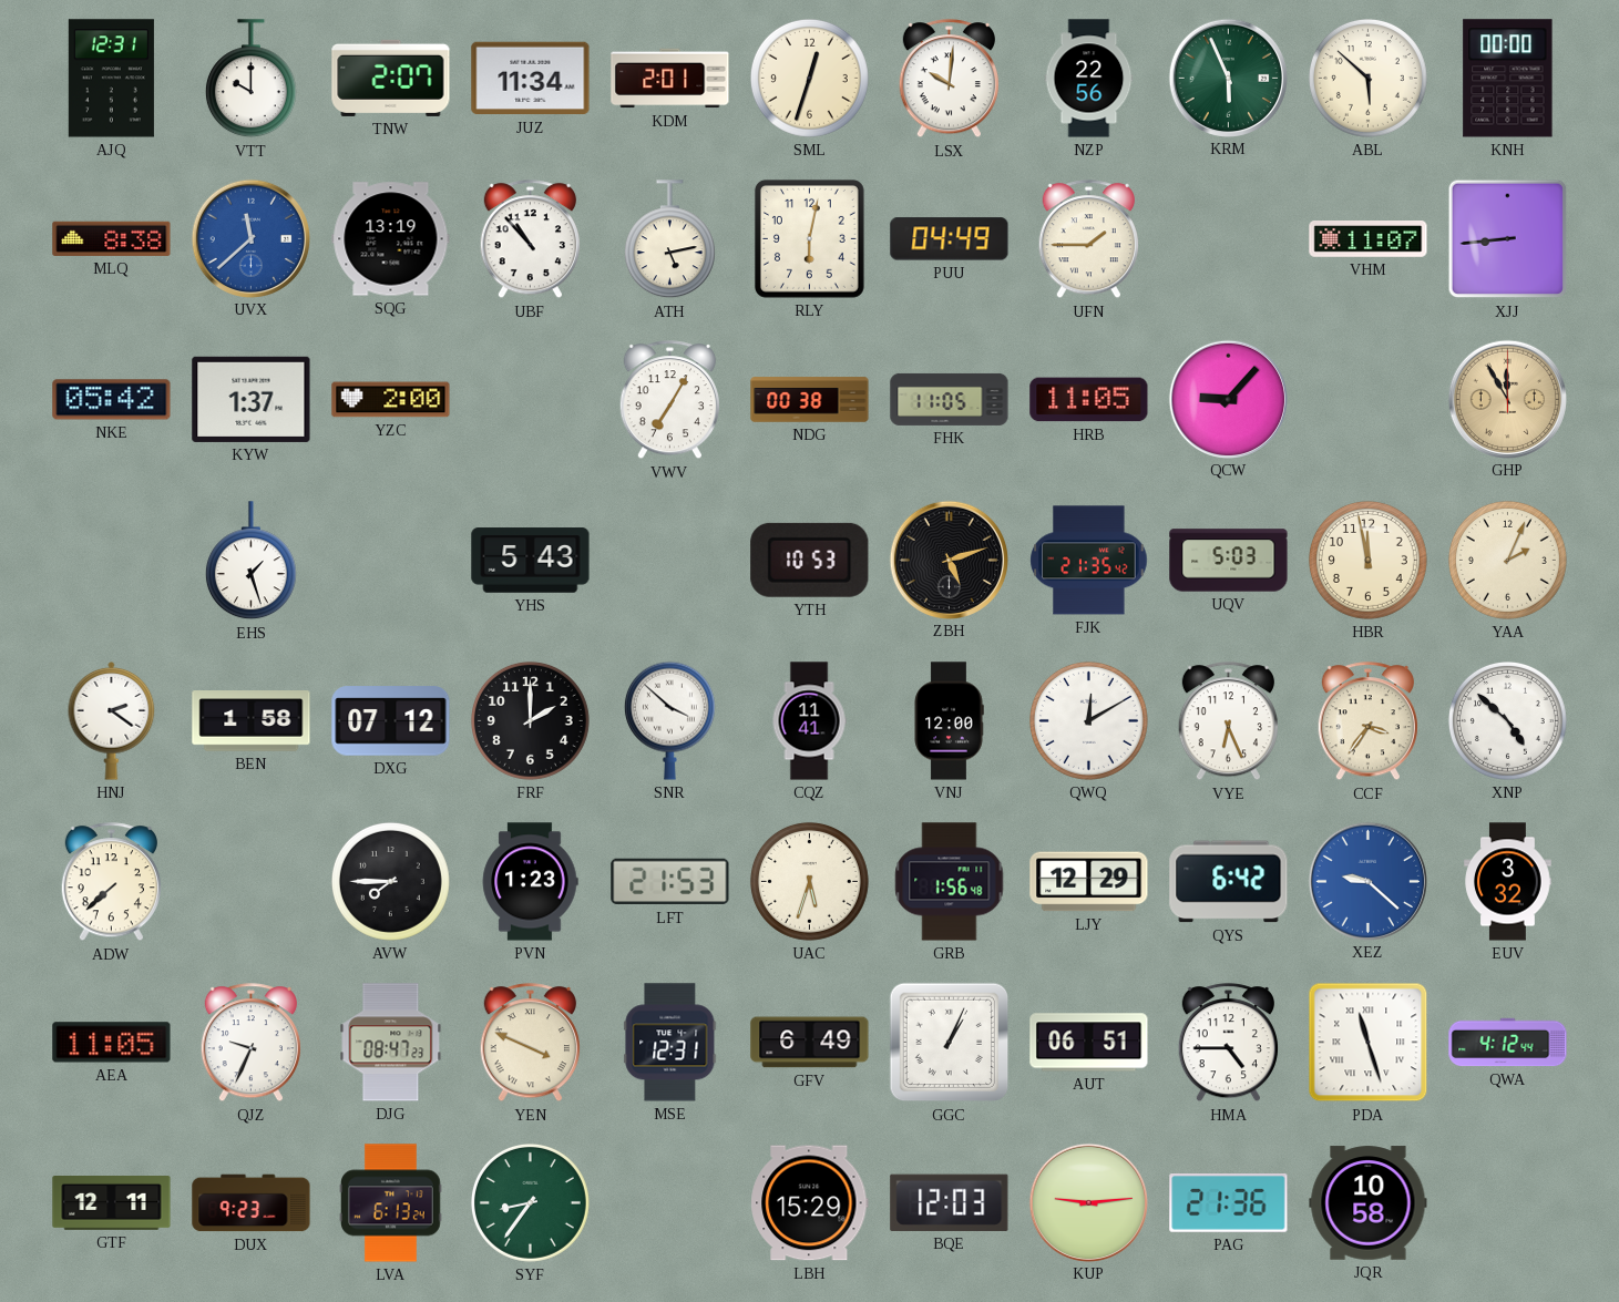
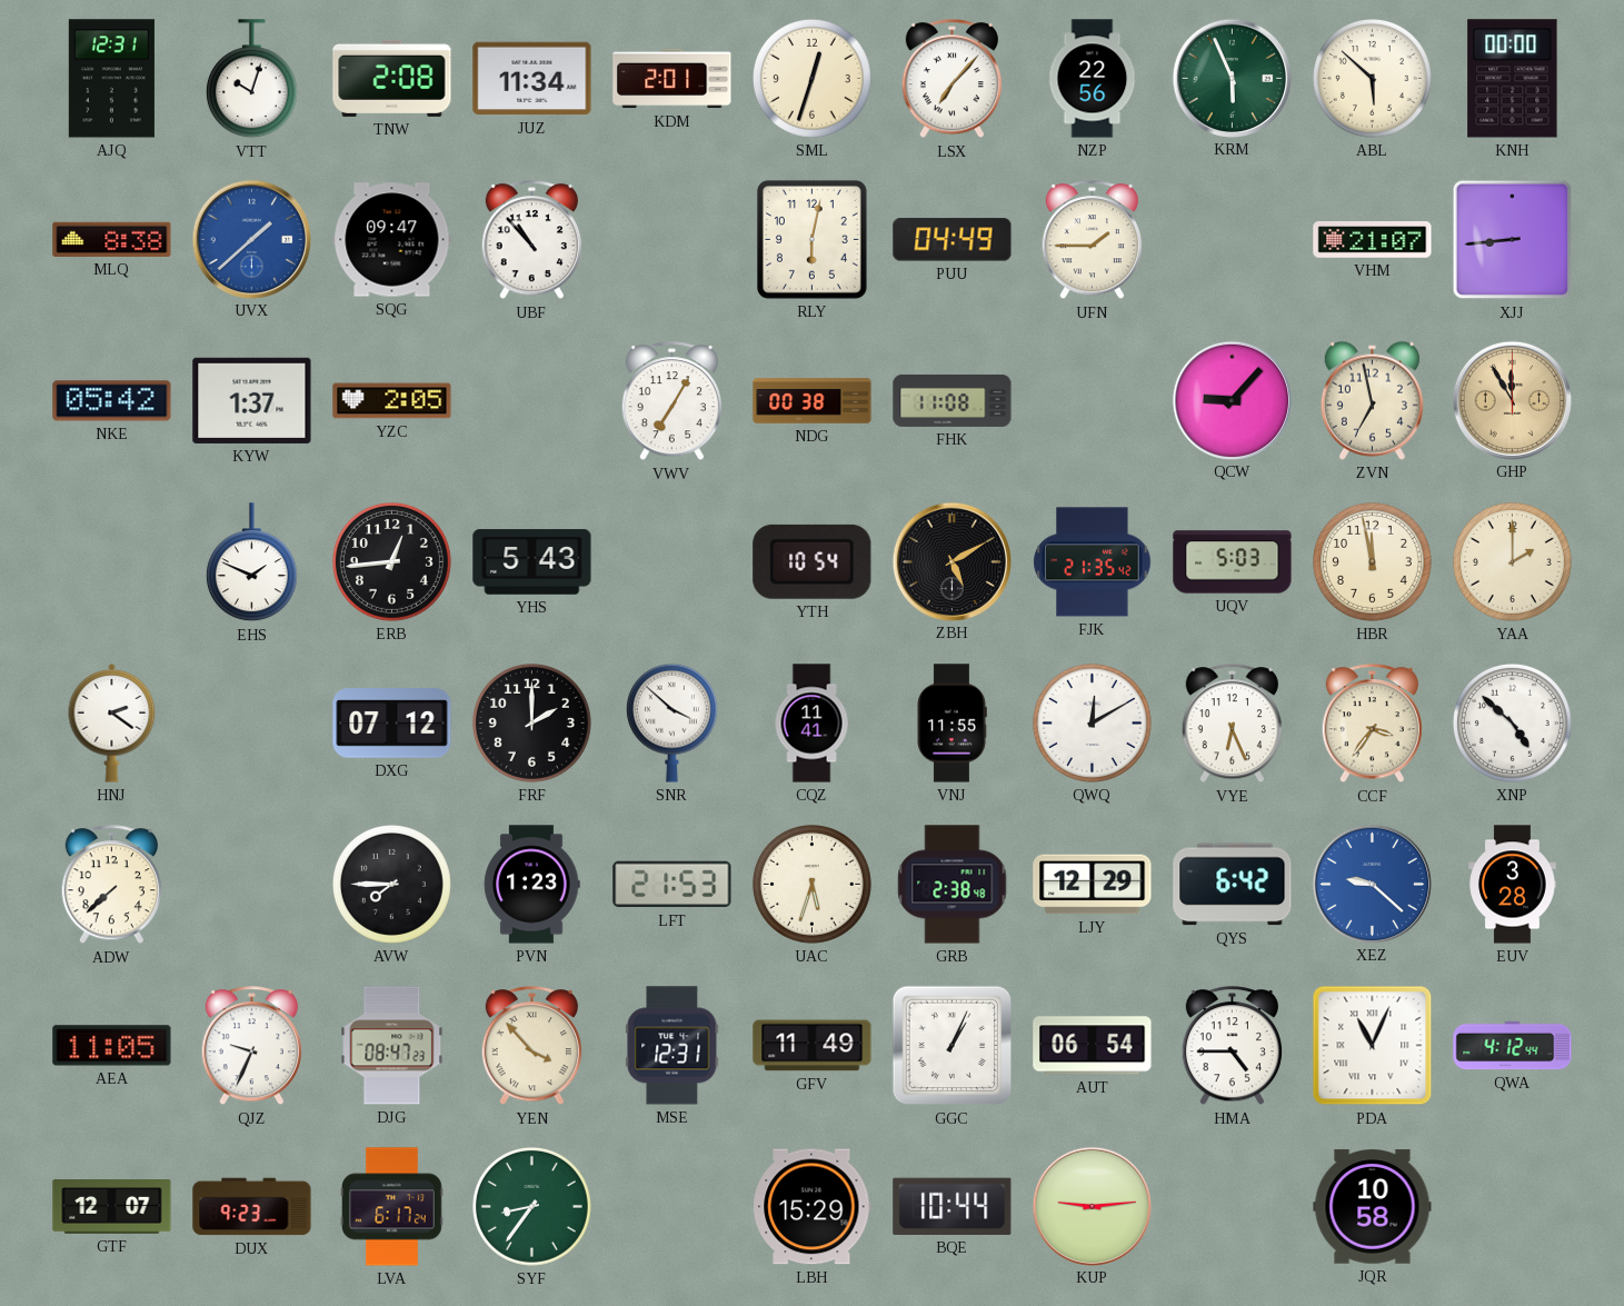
VTT: 10:00 -> 10:03 (251, 79)
TNW: 2:07 -> 2:08 (392, 78)
LSX: 10:01 -> 7:07 (952, 79)
UVX: 11:38 -> 1:38 (251, 239)
SQG: 13:19 -> 09:47 (392, 240)
ATH: 5:13 -> none (669, 239)
VHM: 11:07 -> 21:07 (1373, 240)
YZC: 2:00 -> 2:05 (392, 401)
FHK: 11:05 -> 11:08 (953, 400)
HRB: 11:05 -> none (1089, 400)
ZVN: none -> 6:58 (1372, 400)
EHS: 1:27 -> 1:49 (251, 562)
ERB: none -> 12:44 (391, 561)
YTH: 10:53 -> 10:54 (813, 561)
ZBH: 5:12 -> 5:10 (952, 561)
YAA: 2:04 -> 2:00 (1512, 561)
BEN: 1:58 -> none (252, 721)
VNJ: 12:00 -> 11:55 (952, 724)
GRB: 1:56 -> 2:38 (953, 885)
EUV: 3:32 -> 3:28 (1513, 885)
YEN: 3:49 -> 3:53 (531, 1046)
GFV: 6:49 -> 11:49 (813, 1046)
AUT: 06:51 -> 06:54 (1093, 1046)
PDA: 11:27 -> 11:04 (1373, 1046)
GTF: 12:11 -> 12:07 (112, 1207)
LVA: 6:13 -> 6:17 (392, 1207)
BQE: 12:03 -> 10:44 (953, 1206)
PAG: 21:36 -> none (1229, 1203)
